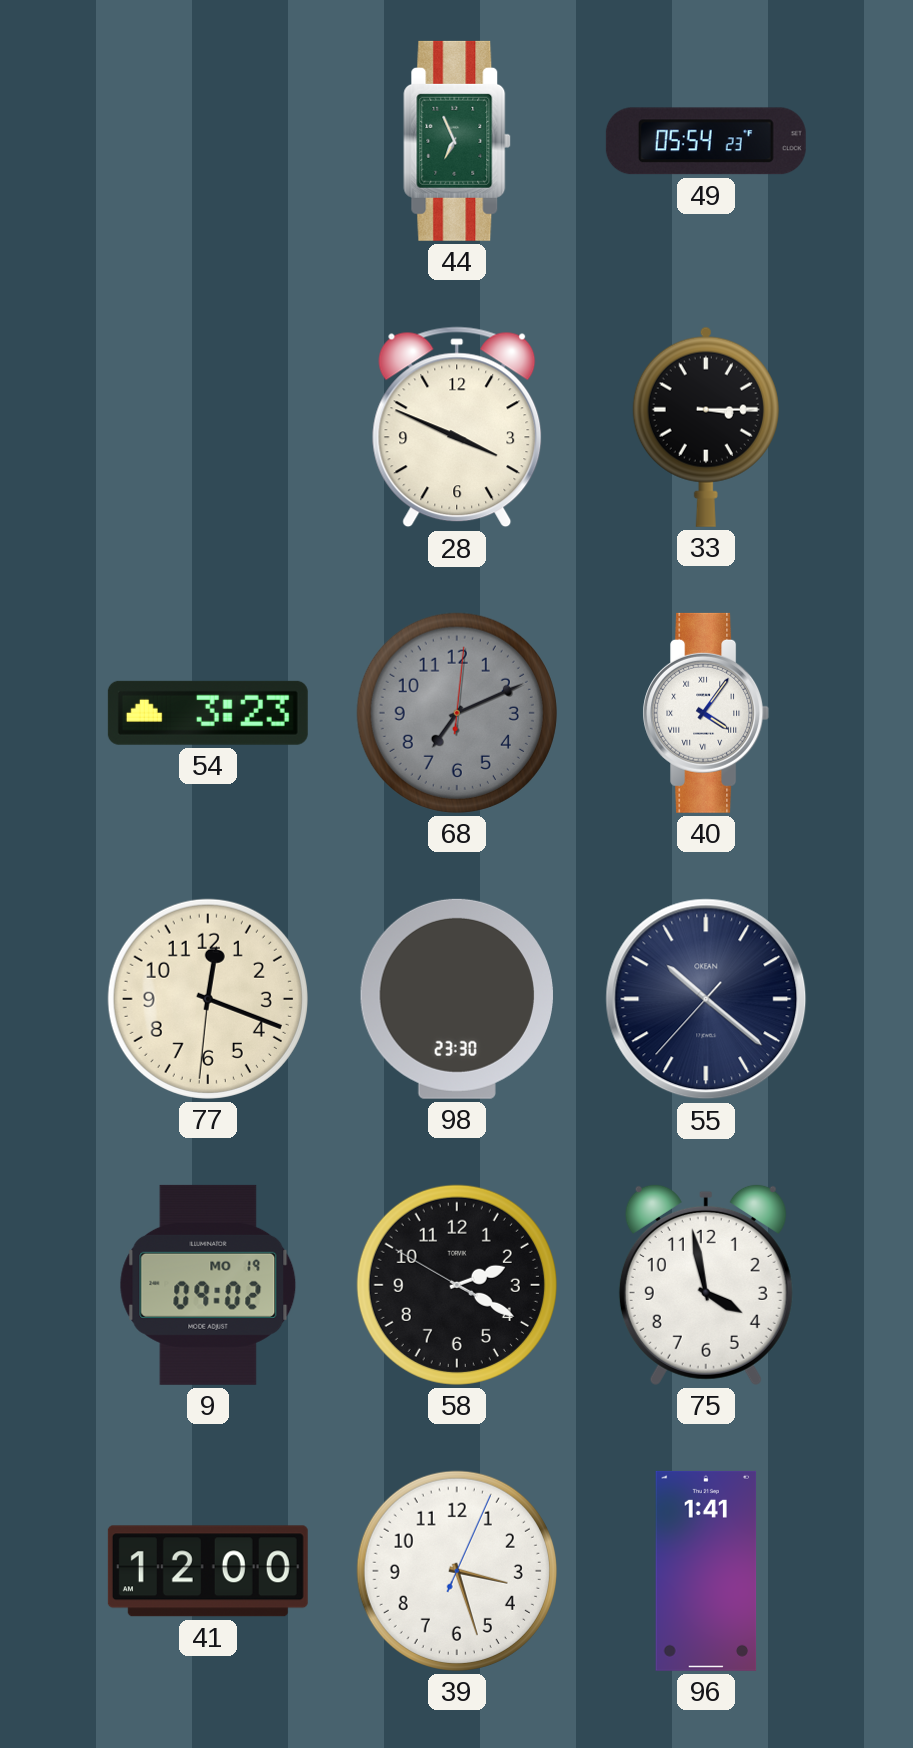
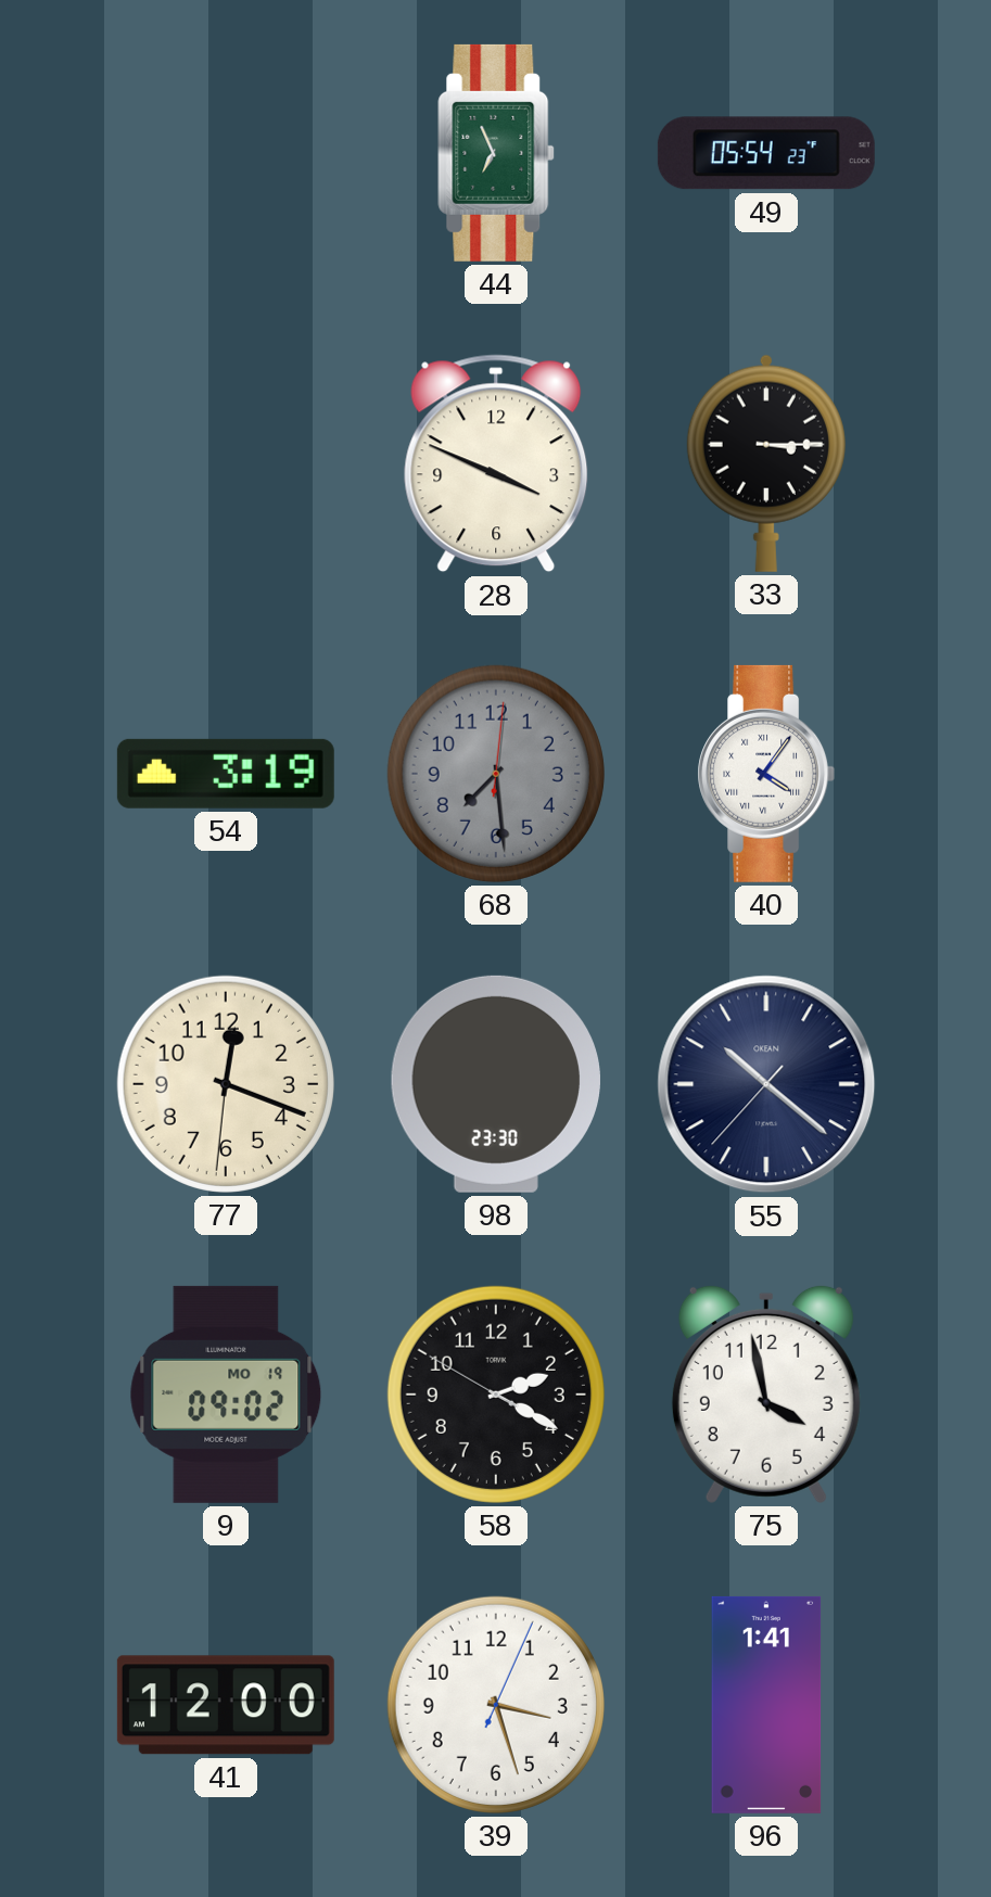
54: 3:23 -> 3:19 (226, 774)
68: 7:11 -> 7:29 (496, 774)
